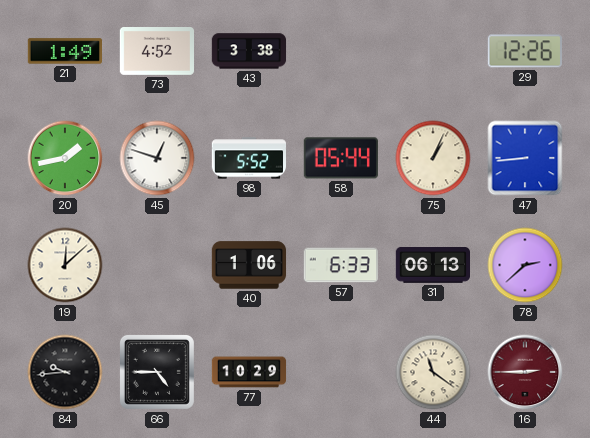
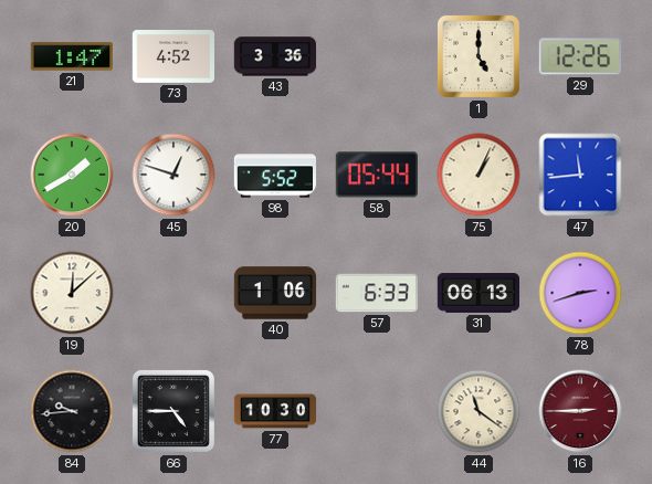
21: 1:49 -> 1:47 (71, 56)
43: 3:38 -> 3:36 (275, 56)
1: none -> 5:00 (479, 56)
20: 1:43 -> 1:40 (72, 175)
47: 8:44 -> 11:44 (580, 175)
78: 2:38 -> 2:42 (580, 293)
77: 10:29 -> 10:30 (275, 411)
